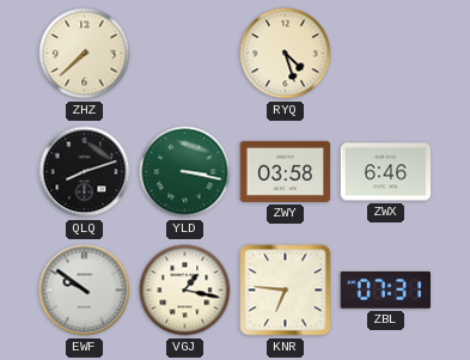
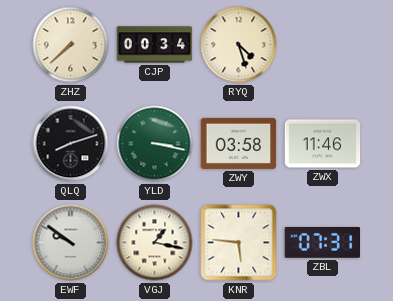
CJP: none -> 00:34 (155, 45)
ZWX: 6:46 -> 11:46 (323, 144)
KNR: 6:46 -> 5:46 (239, 243)
